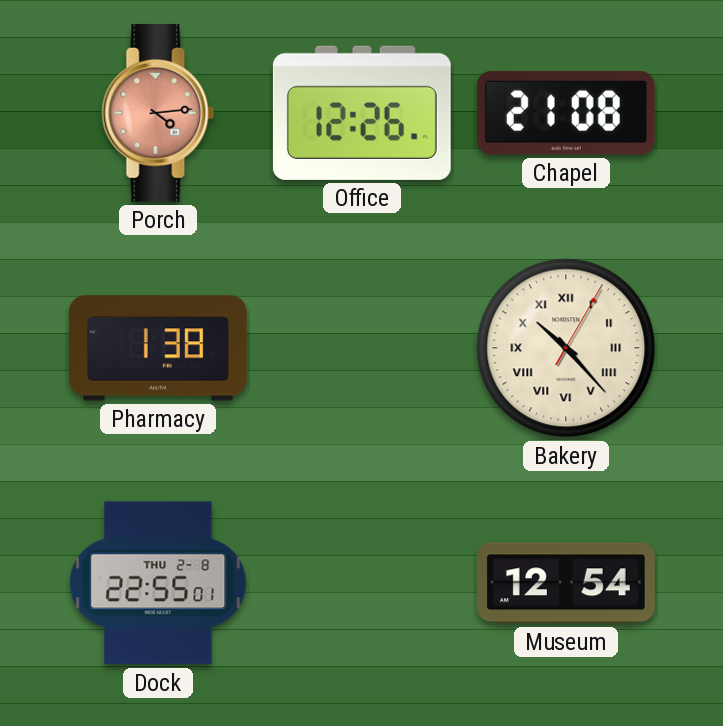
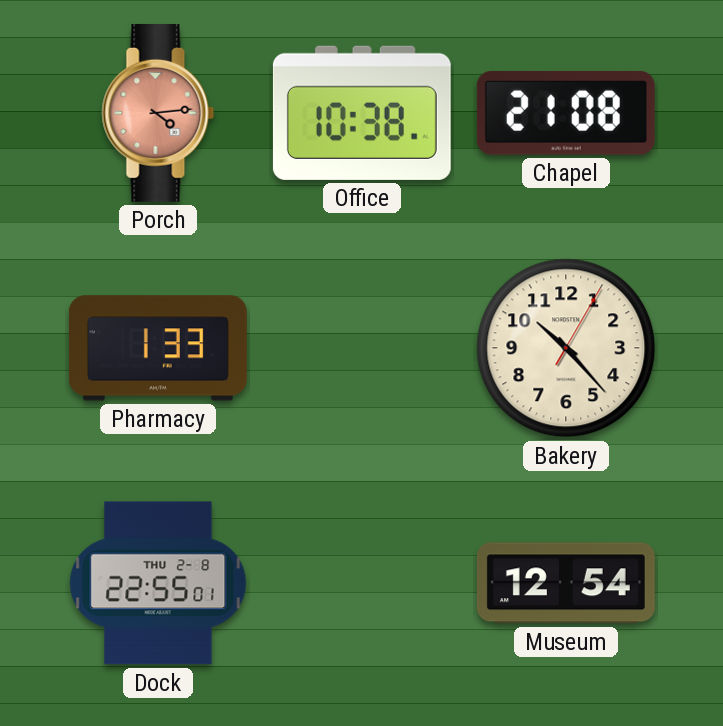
Office: 12:26 -> 10:38 (362, 113)
Pharmacy: 1:38 -> 1:33 (158, 348)
Bakery numerals: Roman -> Arabic (566, 348)
